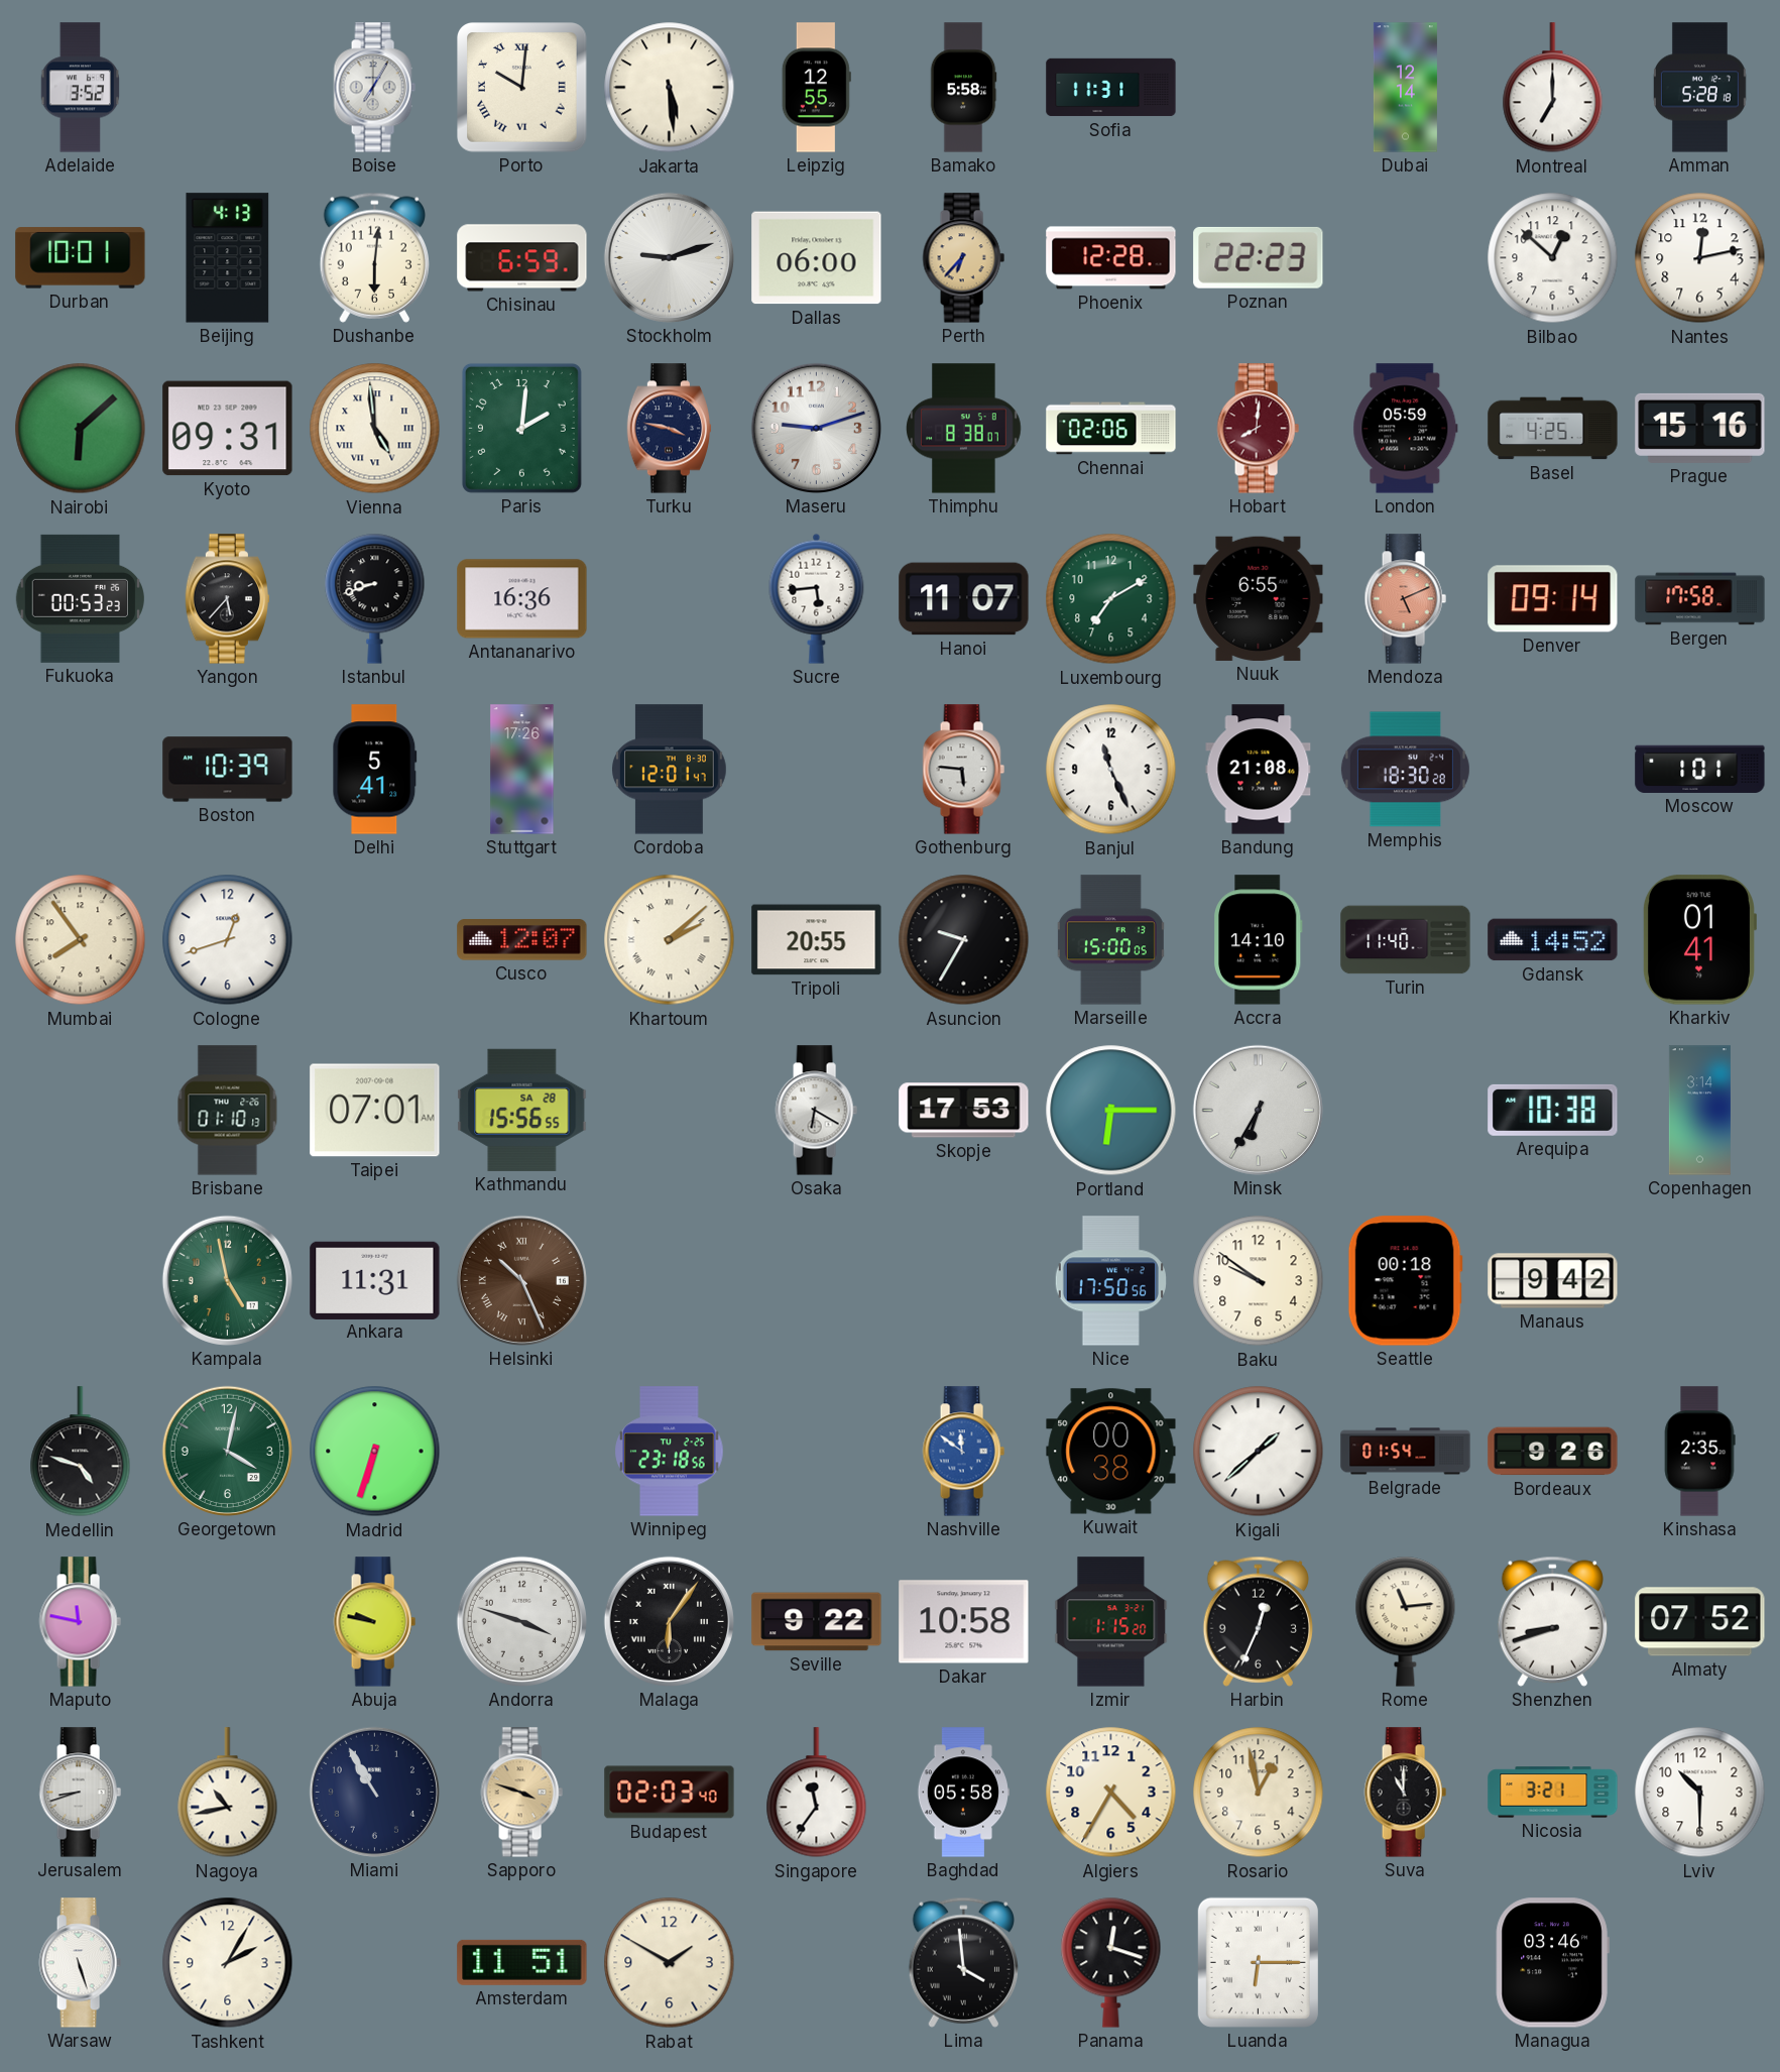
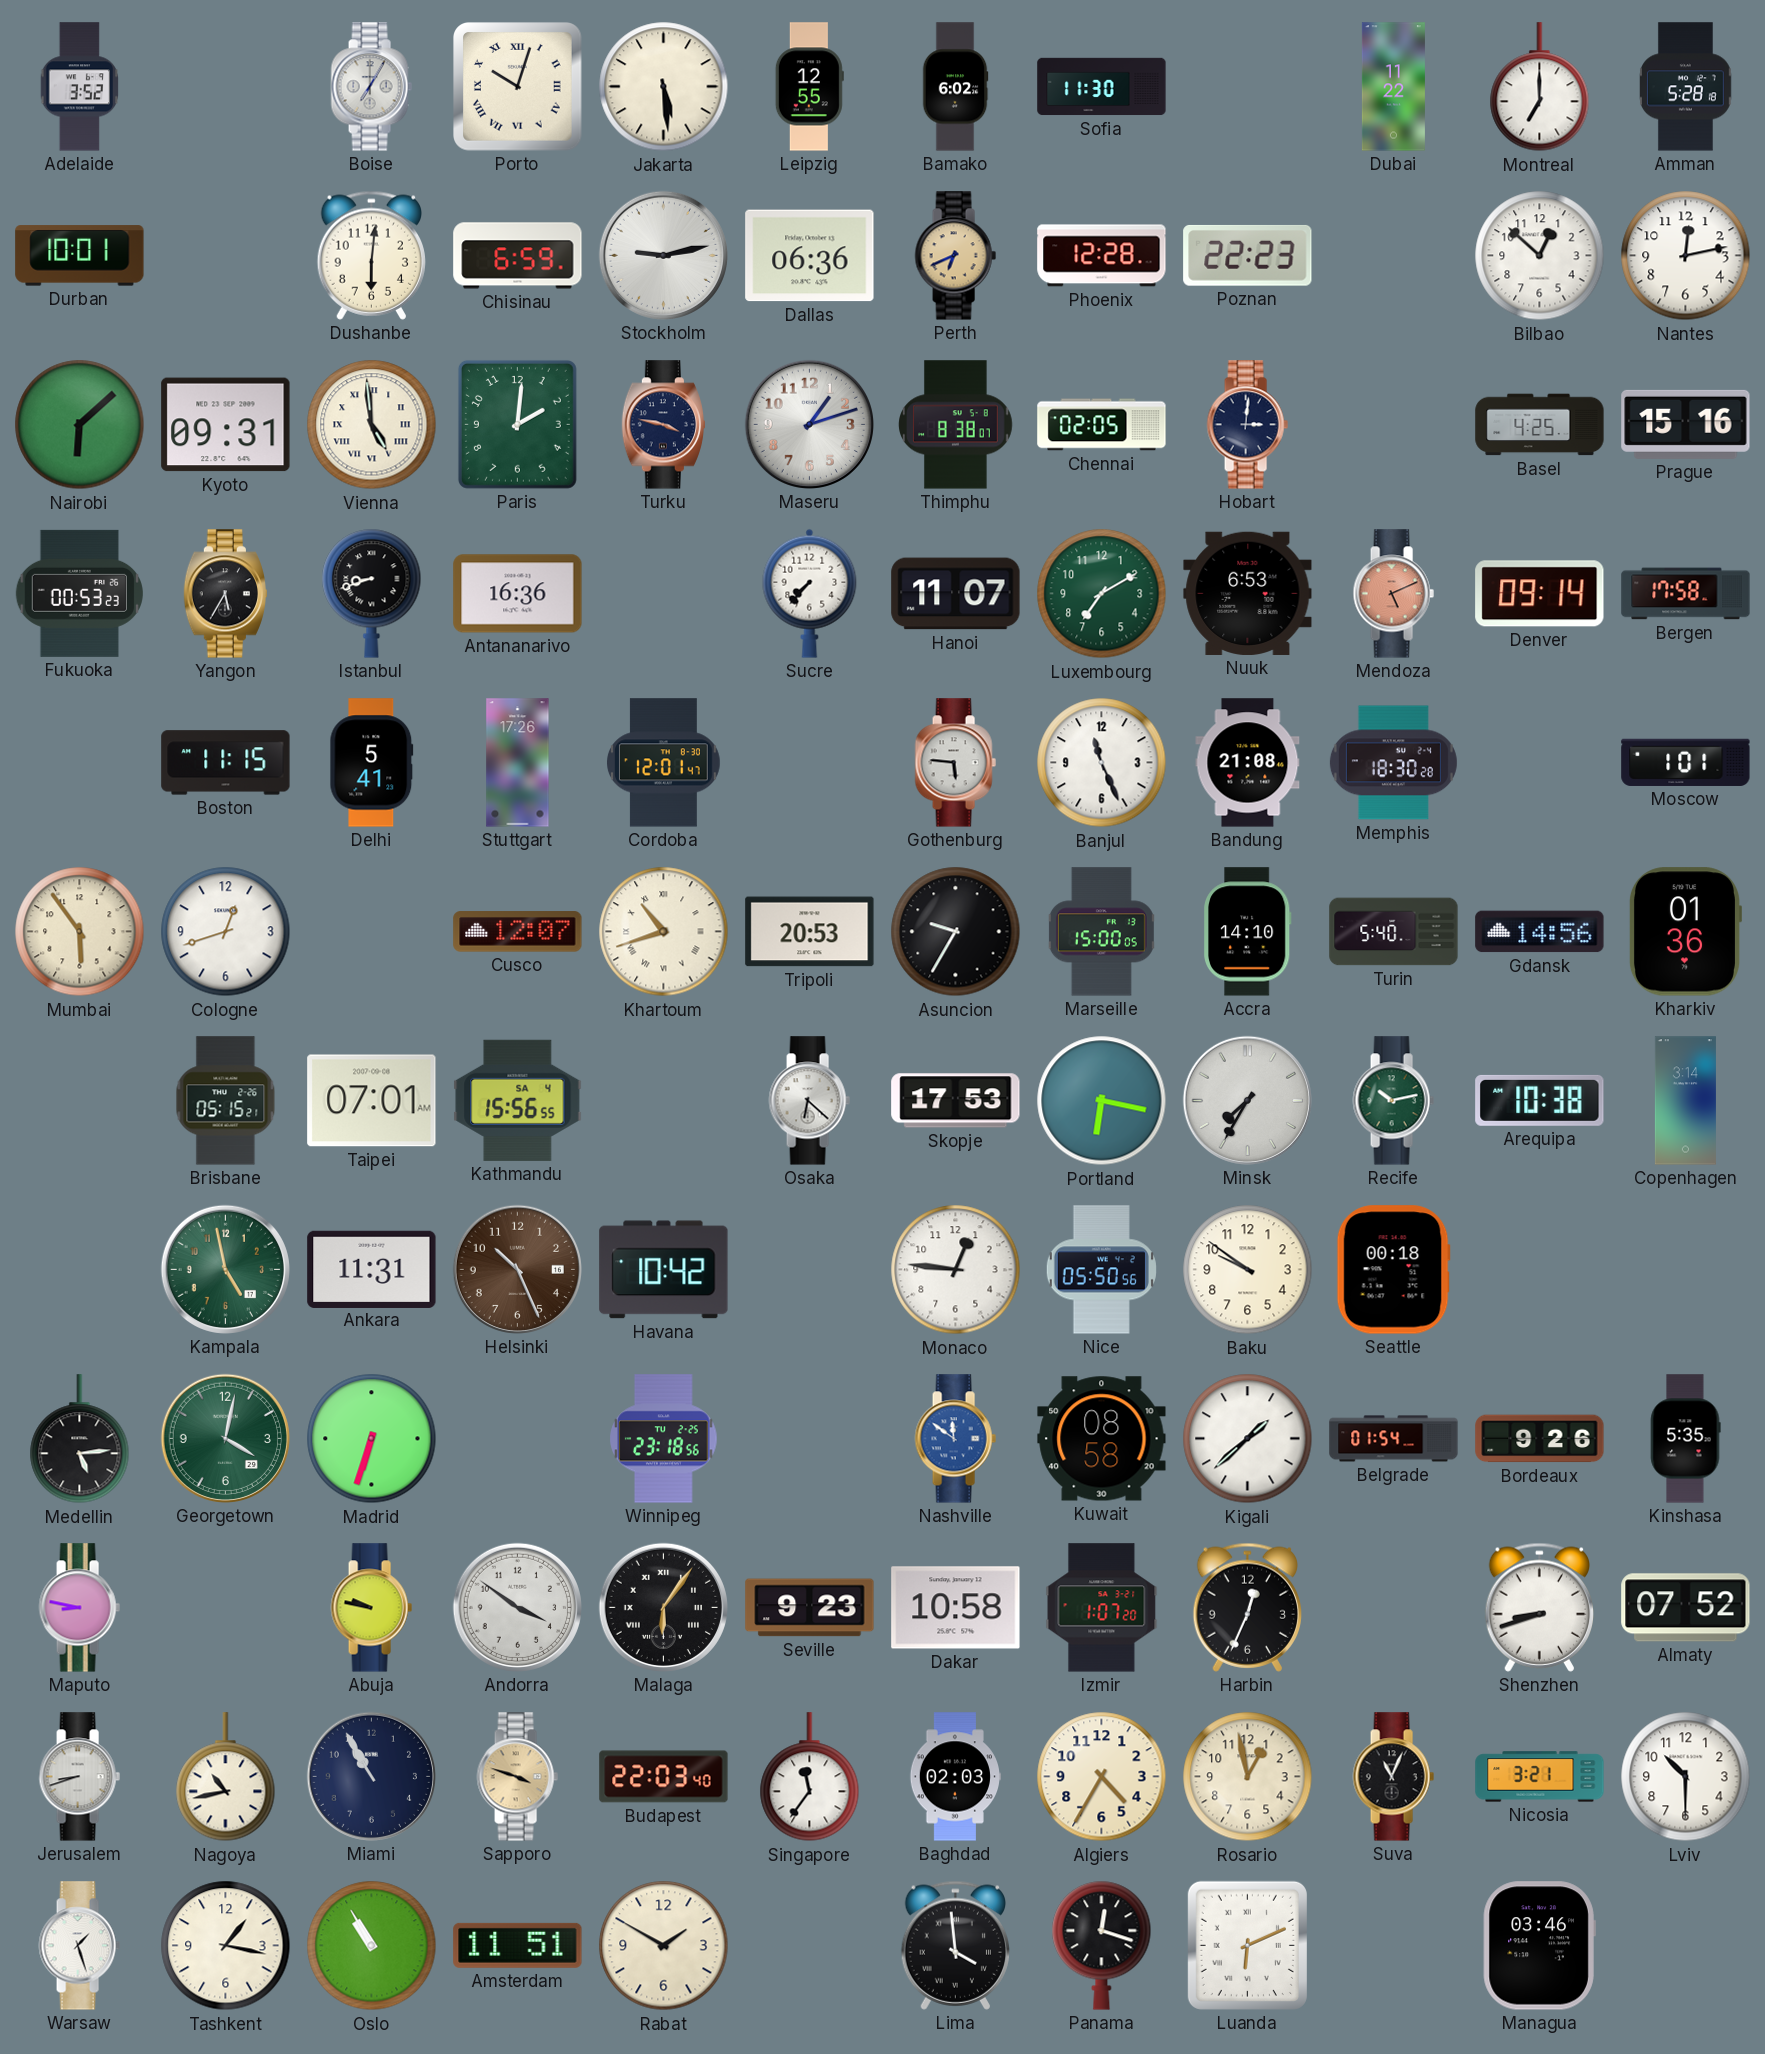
Porto: 10:01 -> 10:03 (518, 87)
Bamako: 5:58 -> 6:02 (955, 87)
Sofia: 11:31 -> 11:30 (1102, 87)
Dubai: 12:14 -> 11:22 (1393, 87)
Beijing: 4:13 -> none (228, 258)
Stockholm: 9:12 -> 9:13 (663, 255)
Dallas: 06:00 -> 06:36 (810, 256)
Perth: 6:37 -> 6:41 (955, 256)
Maseru: 9:12 -> 1:12 (809, 424)
Chennai: 02:06 -> 02:05 (1102, 425)
Hobart: 8:01 -> 3:01 (1247, 425)
Hobart dial: burgundy -> navy (1247, 425)
London: 05:59 -> none (1406, 429)
Yangon: 5:37 -> 5:35 (225, 594)
Sucre: 5:44 -> 7:37 (810, 593)
Nuuk: 6:55 -> 6:53 (1248, 593)
Boston: 10:39 -> 11:15 (226, 763)
Mumbai: 7:54 -> 5:54 (80, 932)
Khartoum: 2:08 -> 10:42 (664, 932)
Tripoli: 20:55 -> 20:53 (810, 932)
Turin: 11:40 -> 5:40 (1394, 932)
Gdansk: 14:52 -> 14:56 (1540, 932)
Kharkiv: 01:41 -> 01:36 (1685, 932)
Brisbane: 01:10 -> 05:15 (226, 1101)
Kathmandu date: SA 28 -> SA 4 (518, 1100)
Osaka: 6:20 -> 6:22 (809, 1101)
Portland: 6:15 -> 6:17 (1102, 1101)
Minsk: 6:35 -> 7:35 (1247, 1100)
Recife: none -> 10:13 (1393, 1101)
Helsinki numerals: Roman -> Arabic (517, 1269)
Havana: none -> 10:42 (664, 1270)
Monaco: none -> 12:46 (956, 1270)
Nice: 17:50 -> 05:50 (1101, 1270)
Manaus: 9:42 -> none (1553, 1281)
Medellin: 4:48 -> 5:14 (80, 1439)
Kuwait: 00:38 -> 08:58 (1102, 1439)
Kinshasa: 2:35 -> 5:35 (1685, 1439)
Maputo: 11:47 -> 8:47 (79, 1608)
Andorra: 3:48 -> 3:51 (517, 1607)
Seville: 9:22 -> 9:23 (810, 1608)
Izmir: 1:15 -> 1:07 (1102, 1608)
Rome: 11:14 -> none (1406, 1621)
Budapest: 02:03 -> 22:03 (664, 1777)
Baghdad: 05:58 -> 02:03 (955, 1777)
Suva: 11:00 -> 11:04 (1393, 1777)
Warsaw: 5:27 -> 1:27 (79, 1946)
Tashkent: 2:05 -> 1:17 (226, 1946)
Oslo: none -> 10:55 (372, 1946)
Luanda: 6:15 -> 6:11 (1247, 1945)
